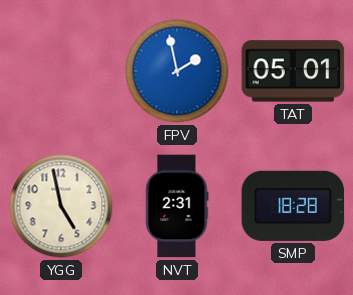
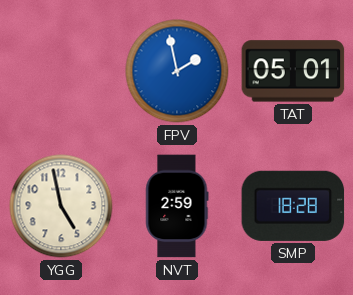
NVT: 2:31 -> 2:59 (177, 206)
